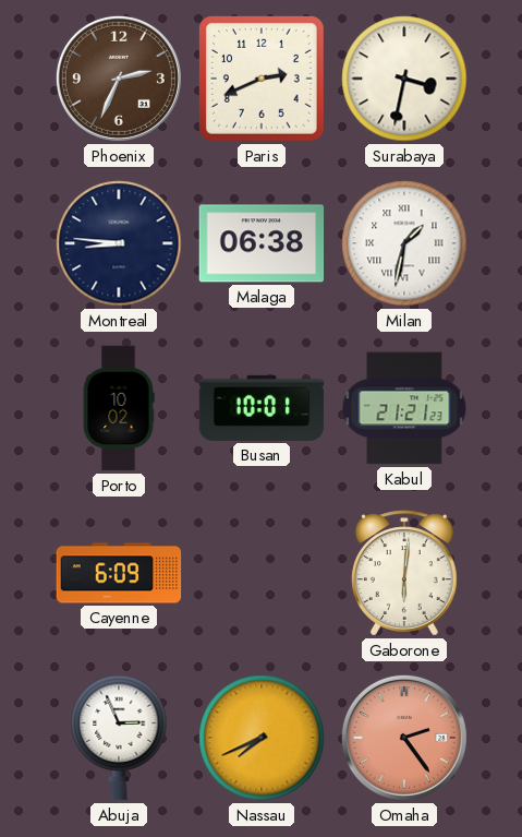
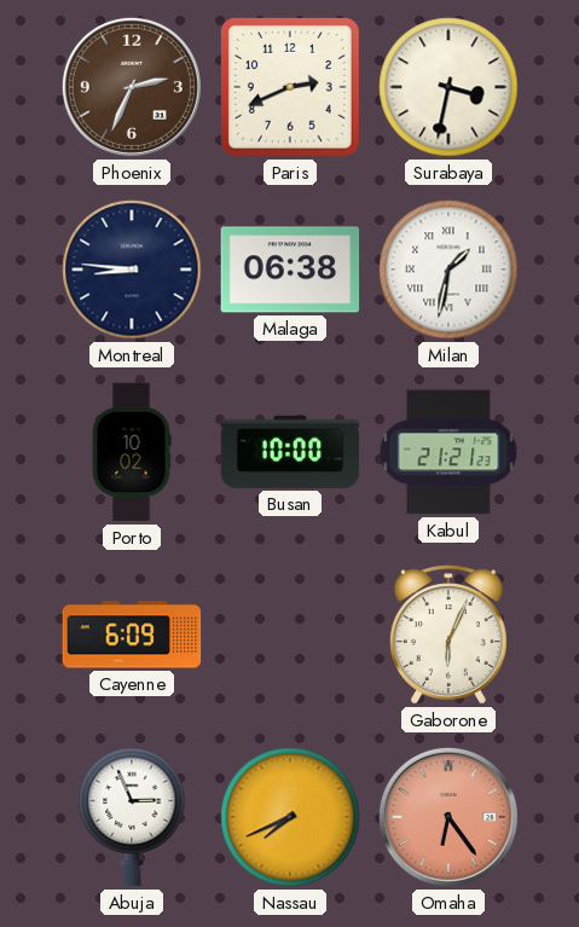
Busan: 10:01 -> 10:00 (290, 452)
Gaborone: 6:01 -> 6:04 (450, 635)
Omaha: 2:24 -> 6:24 (448, 817)
